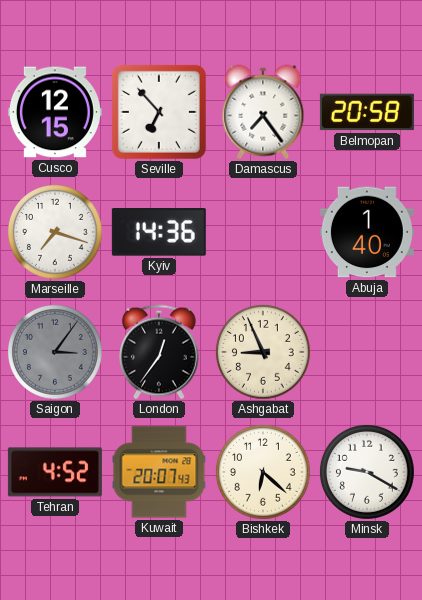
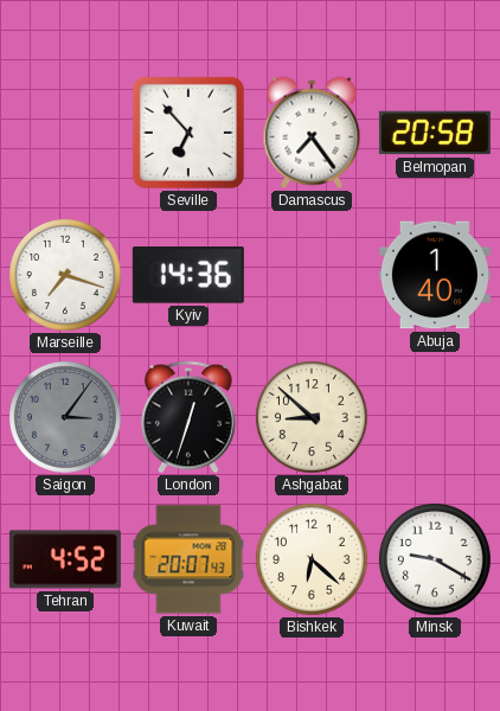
Cusco: 12:15 -> none (55, 112)
London: 12:36 -> 12:33 (190, 417)
Ashgabat: 8:56 -> 8:52 (313, 418)
